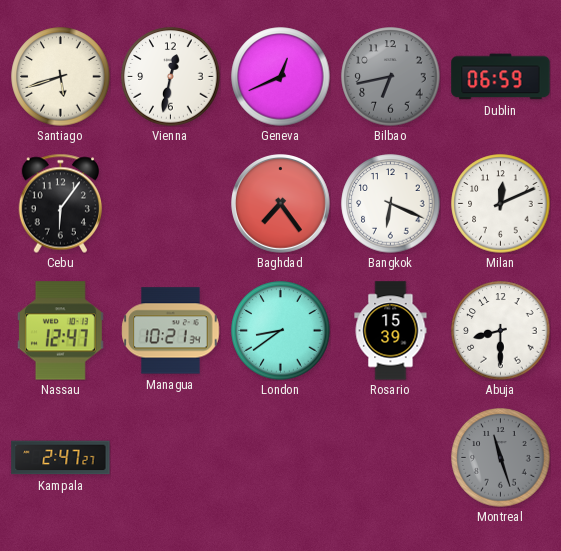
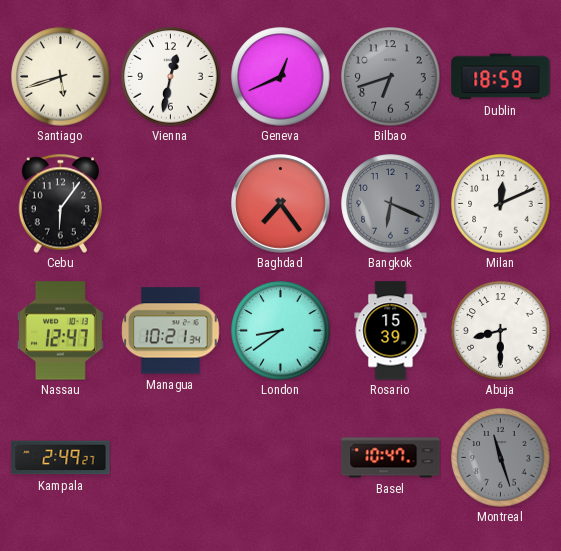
Bilbao: 6:43 -> 6:42 (391, 77)
Dublin: 06:59 -> 18:59 (501, 77)
Bangkok dial: white -> grey (391, 204)
Kampala: 2:47 -> 2:49 (61, 458)
Basel: none -> 10:47 (391, 458)
